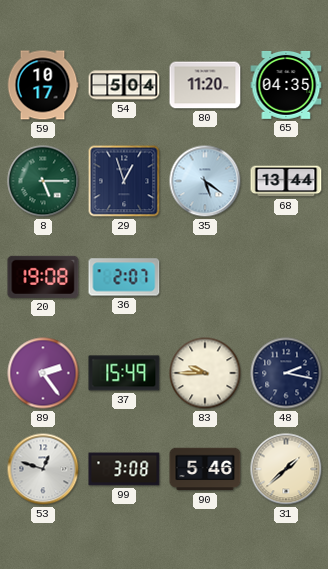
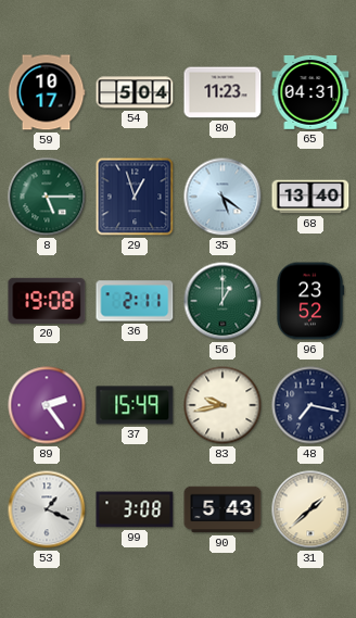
80: 11:20 -> 11:23 (223, 92)
65: 04:35 -> 04:31 (310, 92)
68: 13:44 -> 13:40 (310, 197)
36: 2:07 -> 2:11 (135, 301)
56: none -> 1:00 (223, 301)
96: none -> 23:52 (310, 301)
83: 9:45 -> 9:43 (223, 405)
48: 2:17 -> 7:17 (310, 405)
53: 12:48 -> 1:19 (47, 509)
90: 5:46 -> 5:43 (223, 509)
